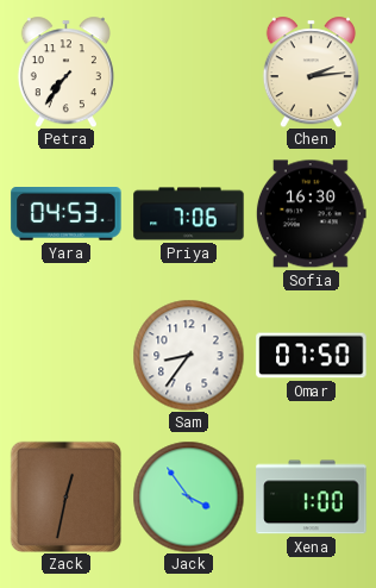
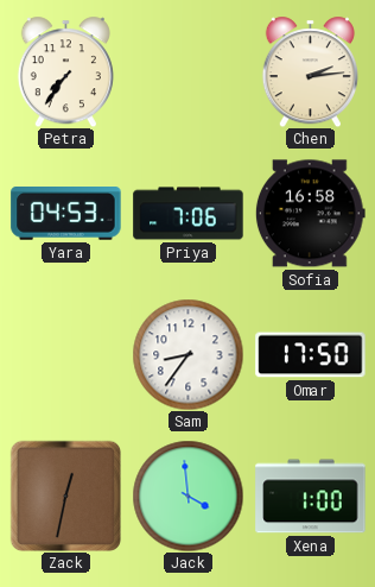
Sofia: 16:30 -> 16:58 (310, 214)
Omar: 07:50 -> 17:50 (311, 355)
Jack: 3:54 -> 3:59 (188, 496)
